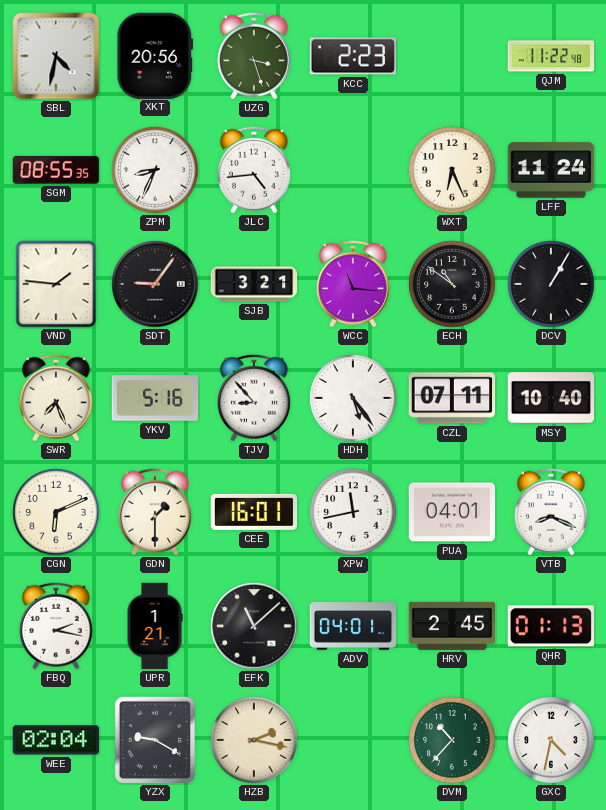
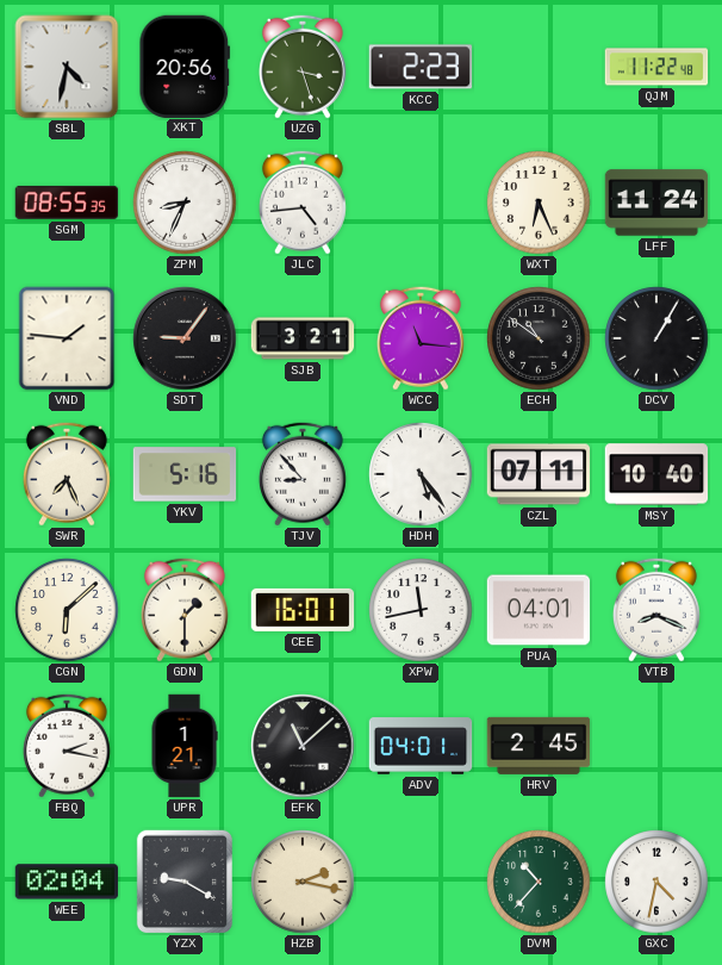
CGN: 6:11 -> 6:08 (67, 610)
QHR: 01:13 -> none (550, 626)
